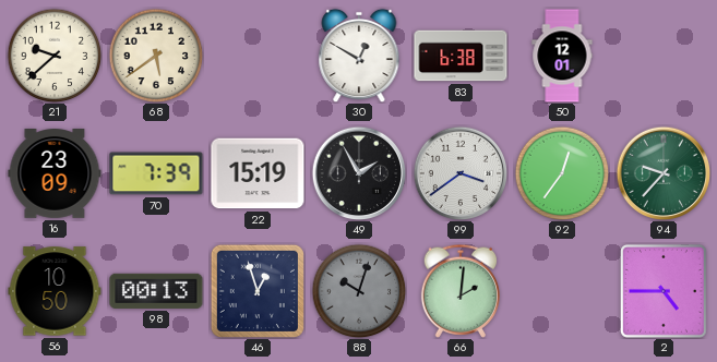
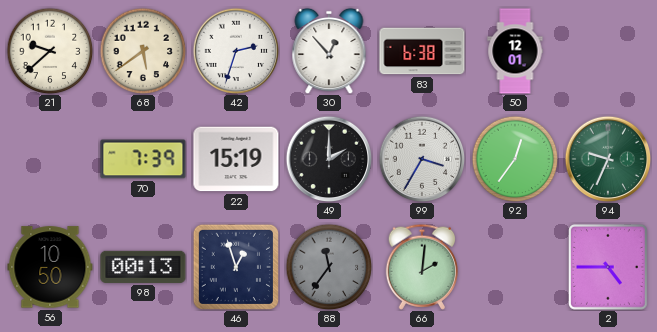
42: none -> 2:33 (236, 51)
30: 12:50 -> 12:53 (329, 51)
16: 23:09 -> none (55, 174)
49: 1:55 -> 2:00 (329, 159)
99: 3:39 -> 3:35 (422, 159)
94: 9:37 -> 9:34 (608, 159)
88: 10:03 -> 11:36 (329, 267)
